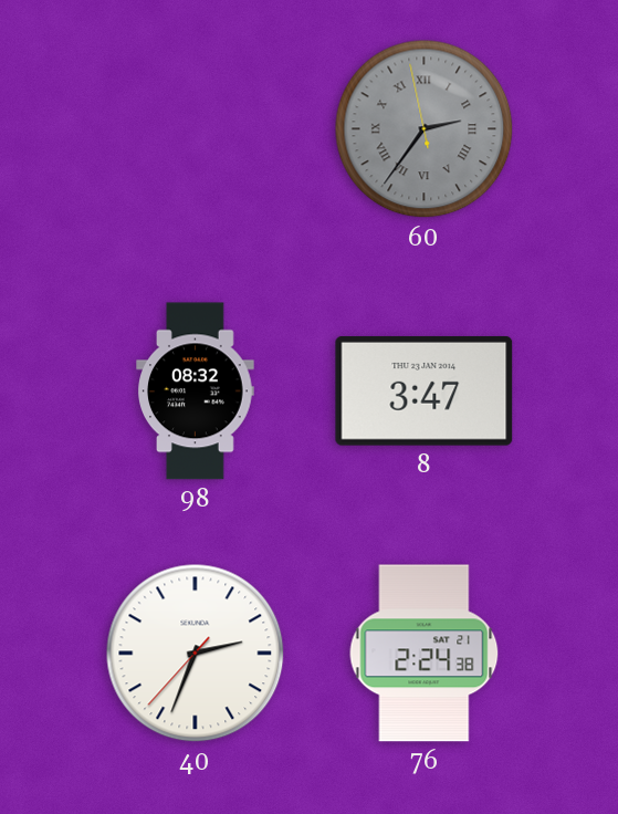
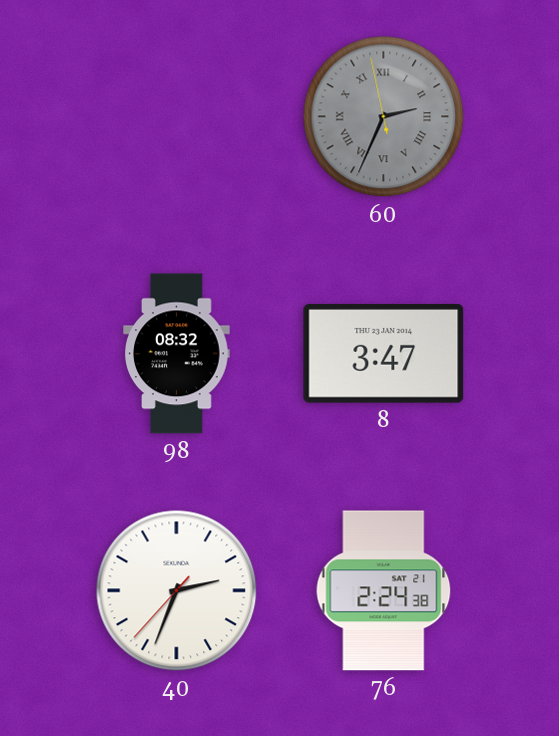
60: 2:35 -> 2:33 (384, 117)
